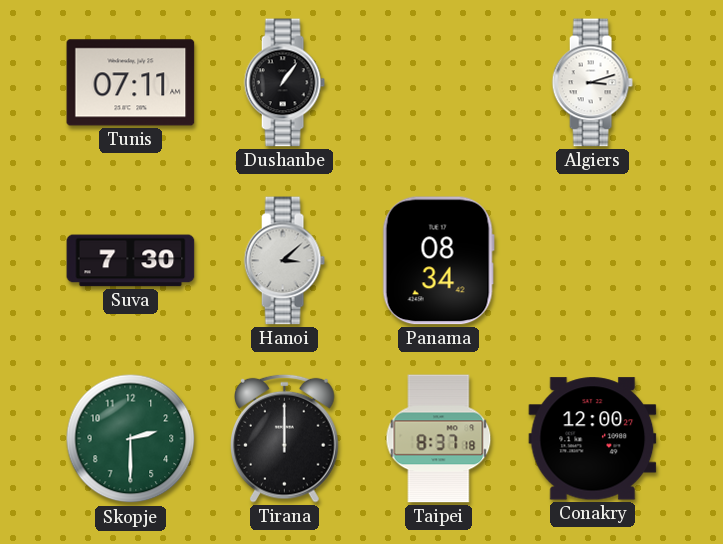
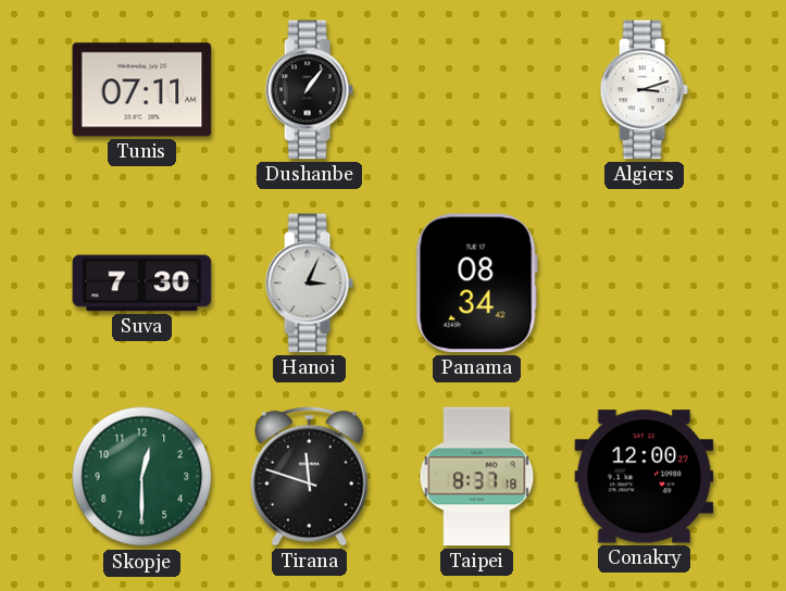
Hanoi: 3:08 -> 3:04 (309, 284)
Skopje: 2:30 -> 12:30 (142, 477)
Tirana: 12:00 -> 11:48 (310, 476)
